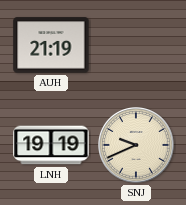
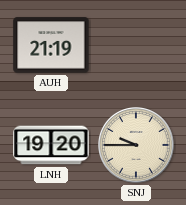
LNH: 19:19 -> 19:20 (51, 145)
SNJ: 9:41 -> 9:45 (137, 146)
